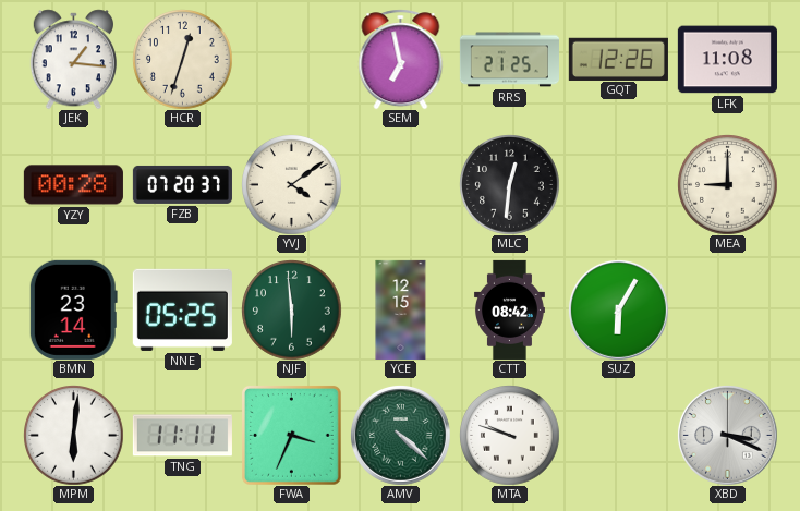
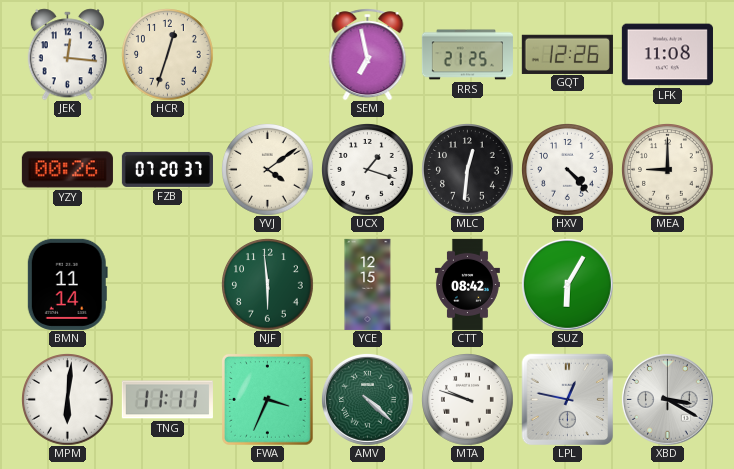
JEK: 1:16 -> 12:16 (67, 54)
YZY: 00:28 -> 00:26 (67, 170)
UCX: none -> 1:18 (368, 170)
HXV: none -> 4:23 (568, 170)
BMN: 23:14 -> 11:14 (67, 284)
NNE: 05:25 -> none (182, 309)
LPL: none -> 12:47 (567, 399)
XBD: 3:19 -> 3:20 (668, 400)
